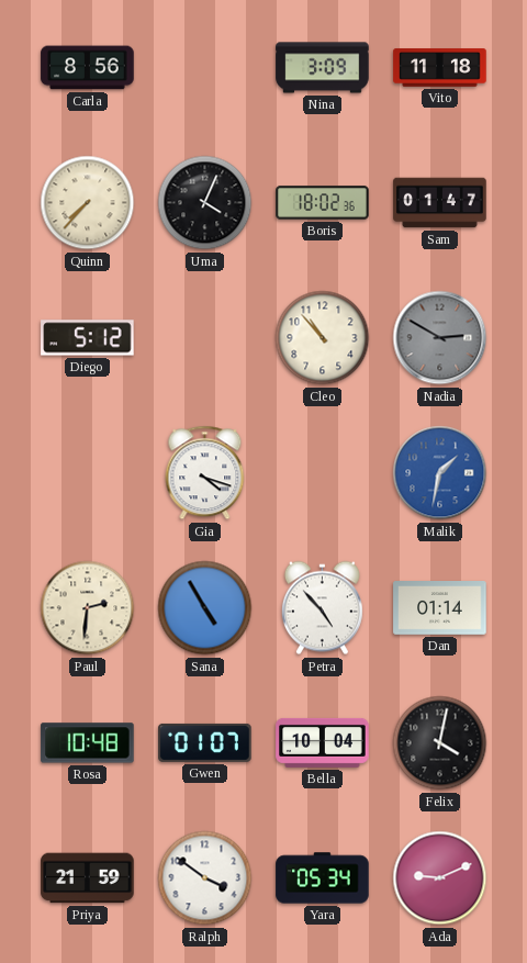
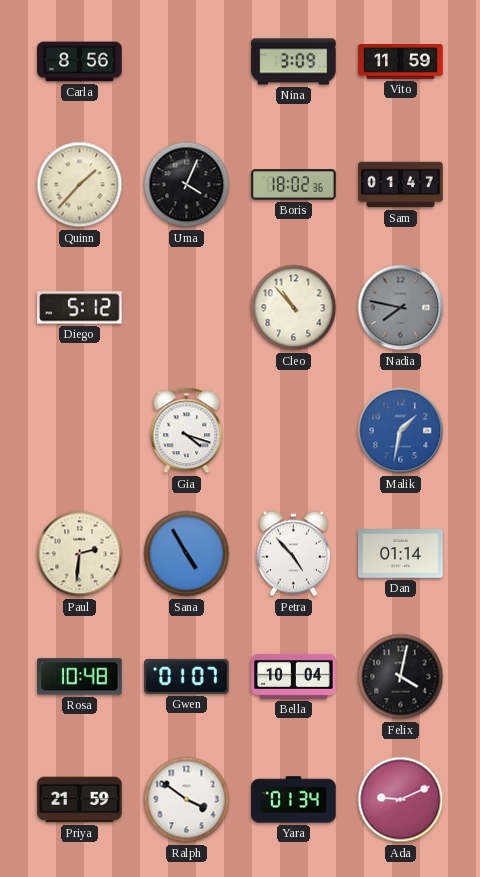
Vito: 11:18 -> 11:59 (401, 62)
Quinn: 7:37 -> 1:37 (80, 185)
Nadia: 2:50 -> 7:47 (401, 308)
Yara: 05:34 -> 01:34 (294, 800)
